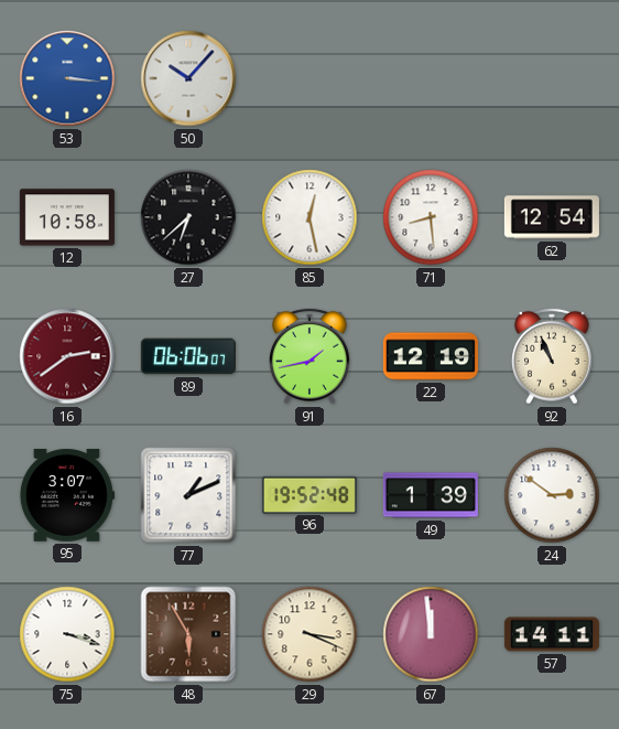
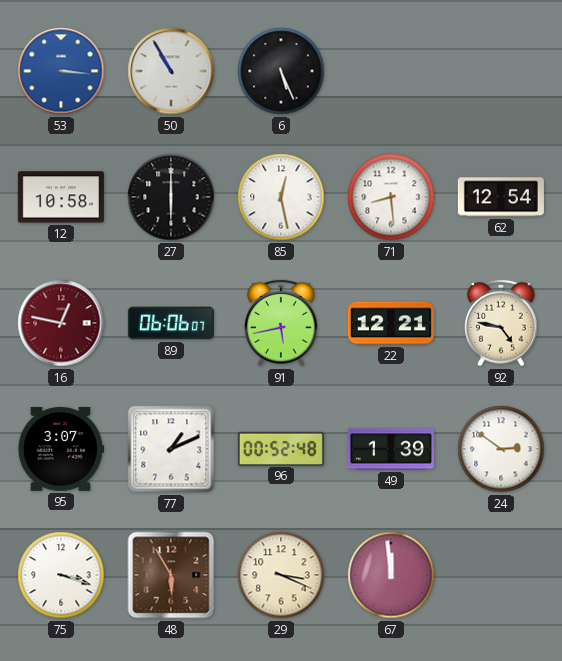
50: 10:07 -> 10:55 (171, 71)
6: none -> 5:26 (281, 71)
27: 6:38 -> 6:00 (171, 197)
16: 2:39 -> 12:47 (61, 323)
91: 1:43 -> 5:43 (281, 323)
22: 12:19 -> 12:21 (391, 323)
92: 10:56 -> 4:47 (501, 323)
96: 19:52 -> 00:52 (281, 448)
57: 14:11 -> none (552, 634)
